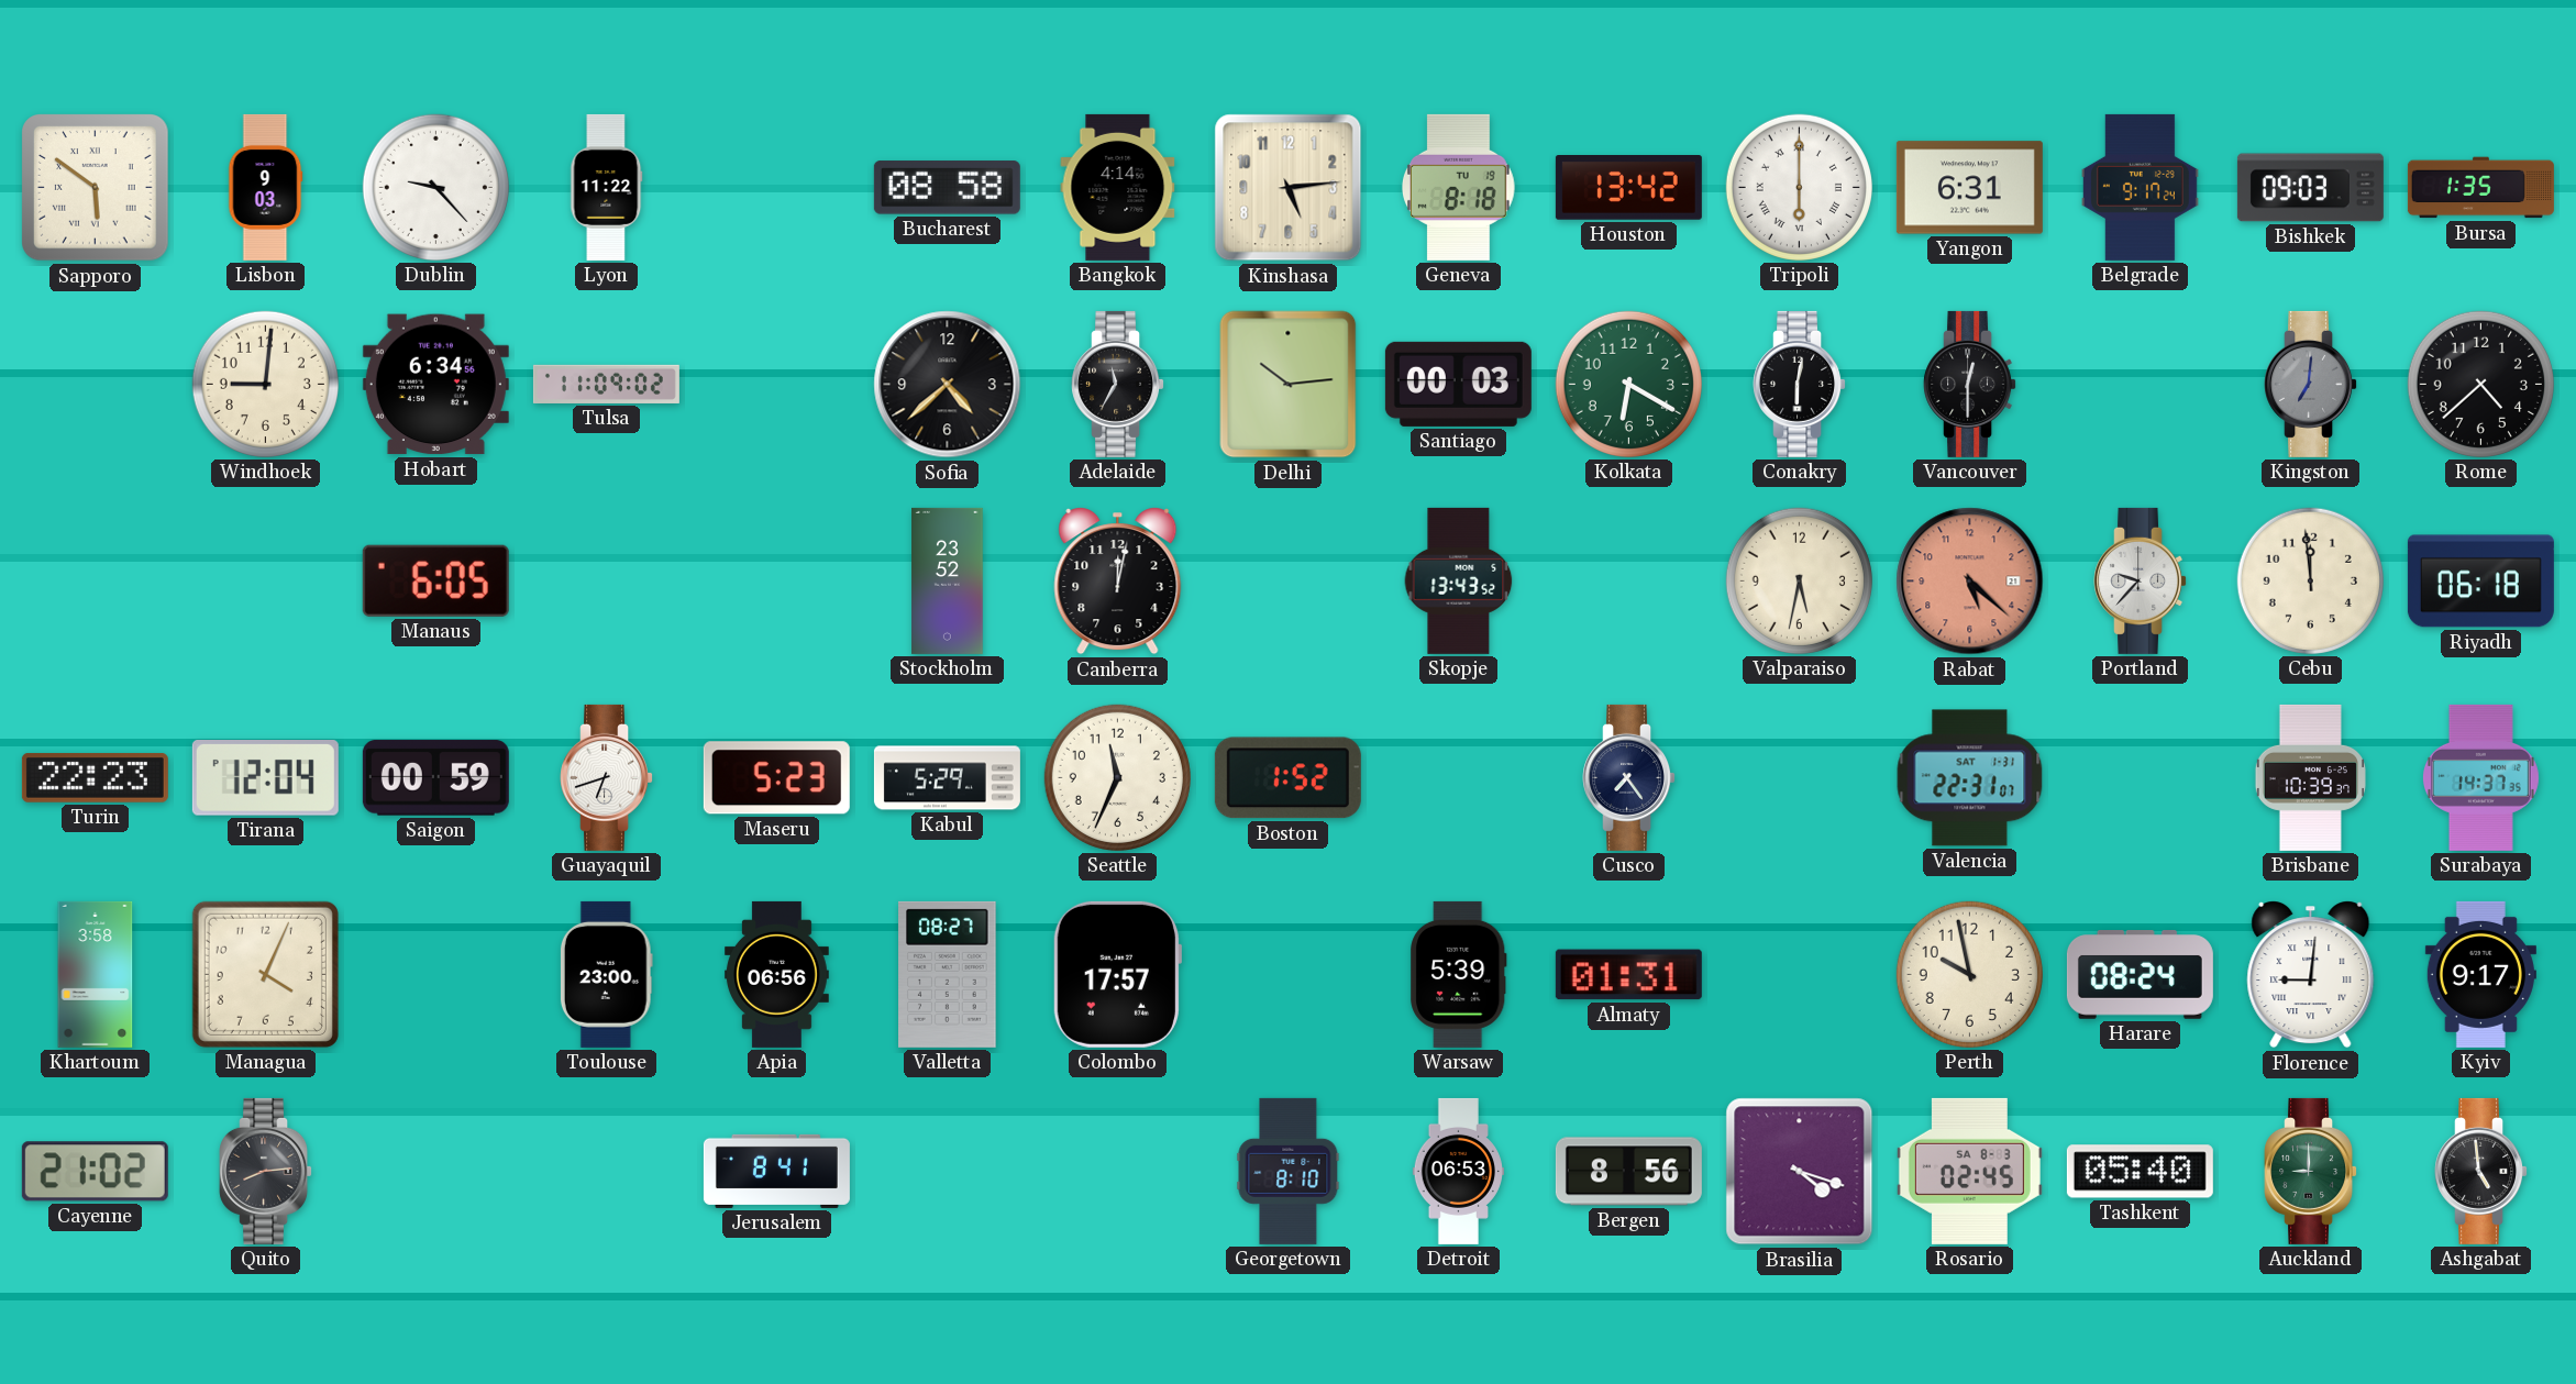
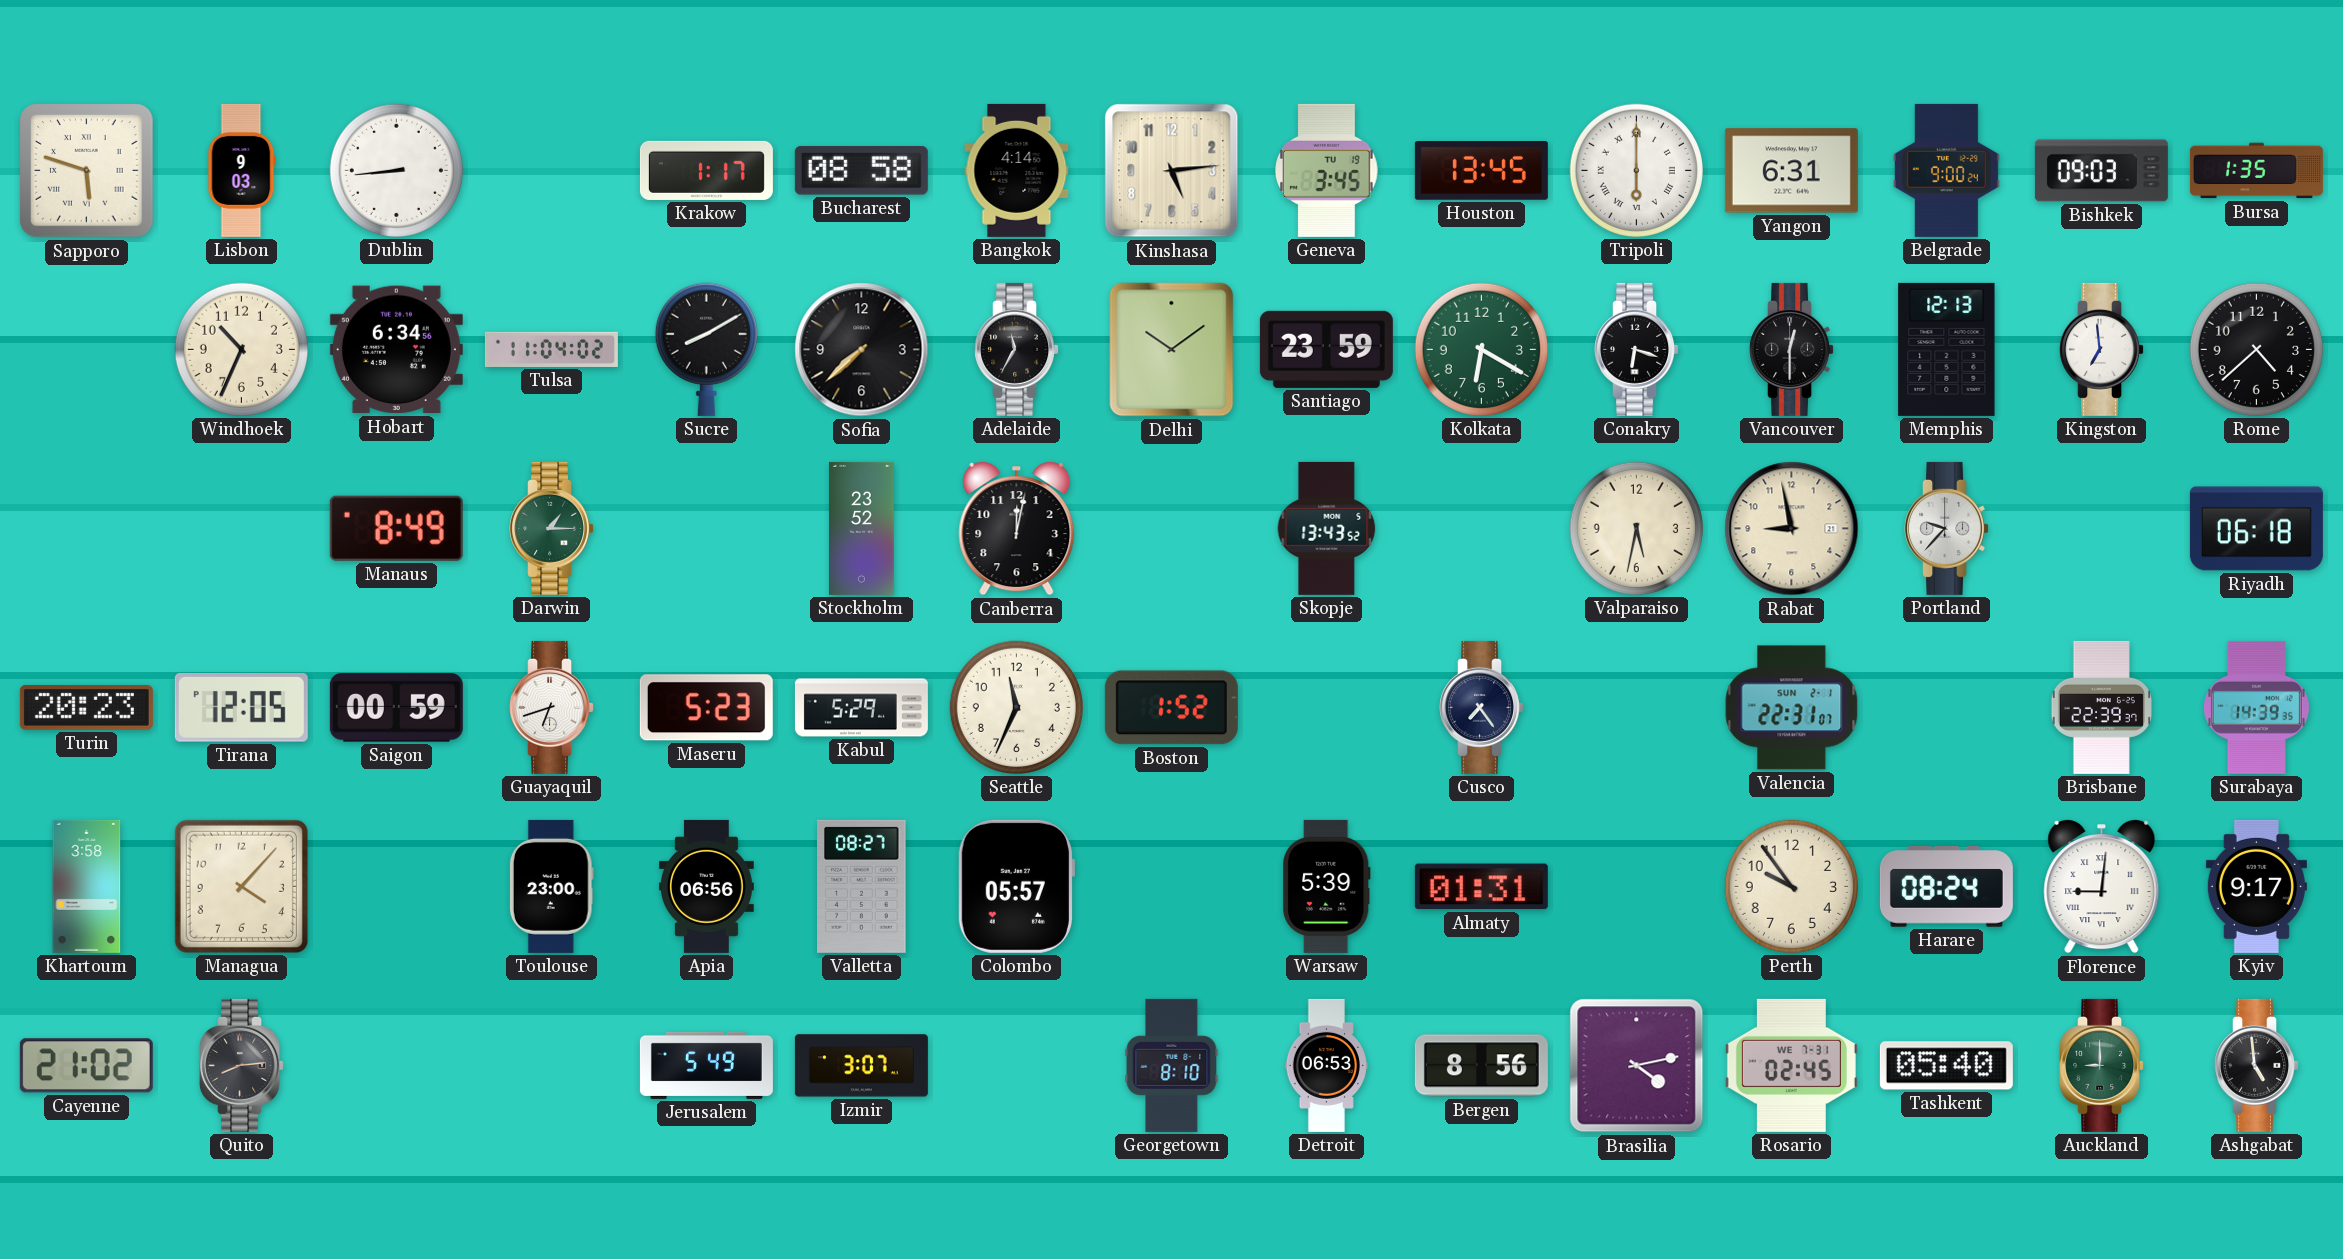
Sapporo: 5:51 -> 5:48 (87, 171)
Dublin: 9:23 -> 8:44 (396, 170)
Lyon: 11:22 -> none (607, 187)
Krakow: none -> 1:17 (706, 170)
Geneva: 8:18 -> 3:45 (1327, 170)
Houston: 13:42 -> 13:45 (1481, 171)
Belgrade: 9:17 -> 9:00 (1946, 170)
Windhoek: 9:01 -> 10:34 (241, 349)
Tulsa: 11:09 -> 11:04 (551, 349)
Sucre: none -> 8:10 (706, 349)
Sofia: 4:38 -> 7:38 (862, 350)
Delhi: 10:14 -> 10:09 (1172, 350)
Santiago: 00:03 -> 23:59 (1326, 349)
Conakry: 6:02 -> 6:18 (1637, 349)
Memphis: none -> 12:13 (1947, 349)
Kingston: 7:01 -> 6:59 (2102, 349)
Kingston dial: grey -> white (2102, 349)
Manaus: 6:05 -> 8:49 (396, 528)
Darwin: none -> 1:15 (552, 528)
Rabat: 5:22 -> 8:58 (1792, 529)
Rabat dial: salmon -> cream (1792, 529)
Cebu: 11:59 -> none (2310, 580)
Turin: 22:23 -> 20:23 (86, 708)
Tirana: 12:04 -> 12:05 (241, 708)
Valencia date: SAT 1-31 -> SUN 2-1 (1792, 708)
Brisbane: 10:39 -> 22:39 (2101, 707)
Surabaya: 14:37 -> 14:39 (2256, 707)
Managua: 4:04 -> 4:07 (241, 886)
Colombo: 17:57 -> 05:57 (1016, 886)
Perth: 9:58 -> 9:54 (1791, 886)
Jerusalem: 8:41 -> 5:49 (706, 1065)
Izmir: none -> 3:07 (861, 1066)
Brasilia: 4:18 -> 4:13 (1637, 1066)
Rosario date: SA 8-3 -> WE 7-31 (1791, 1065)
